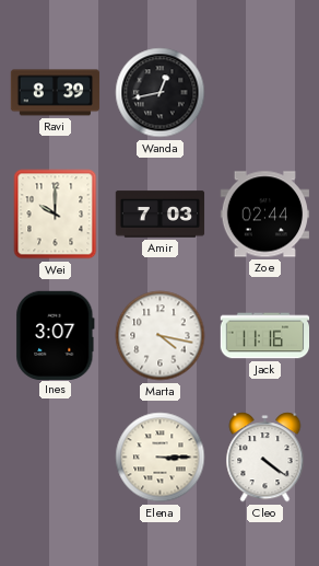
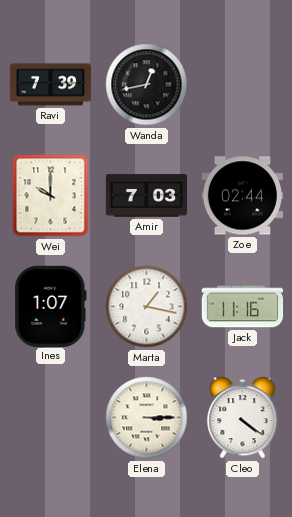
Ravi: 8:39 -> 7:39 (51, 85)
Ines: 3:07 -> 1:07 (51, 306)
Marta: 4:17 -> 1:17 (147, 307)
